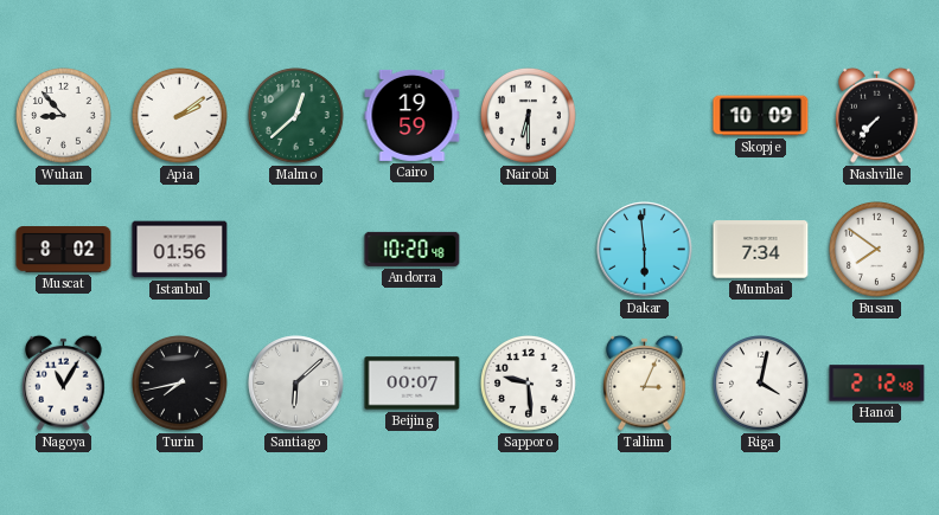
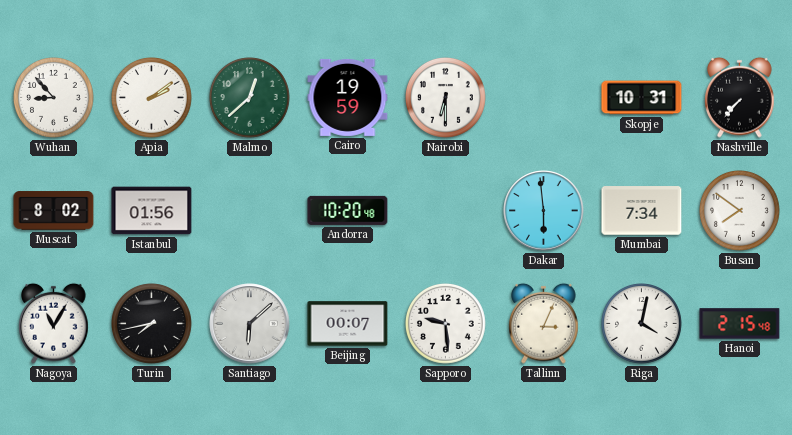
Skopje: 10:09 -> 10:31 (642, 98)
Hanoi: 2:12 -> 2:15 (740, 324)
